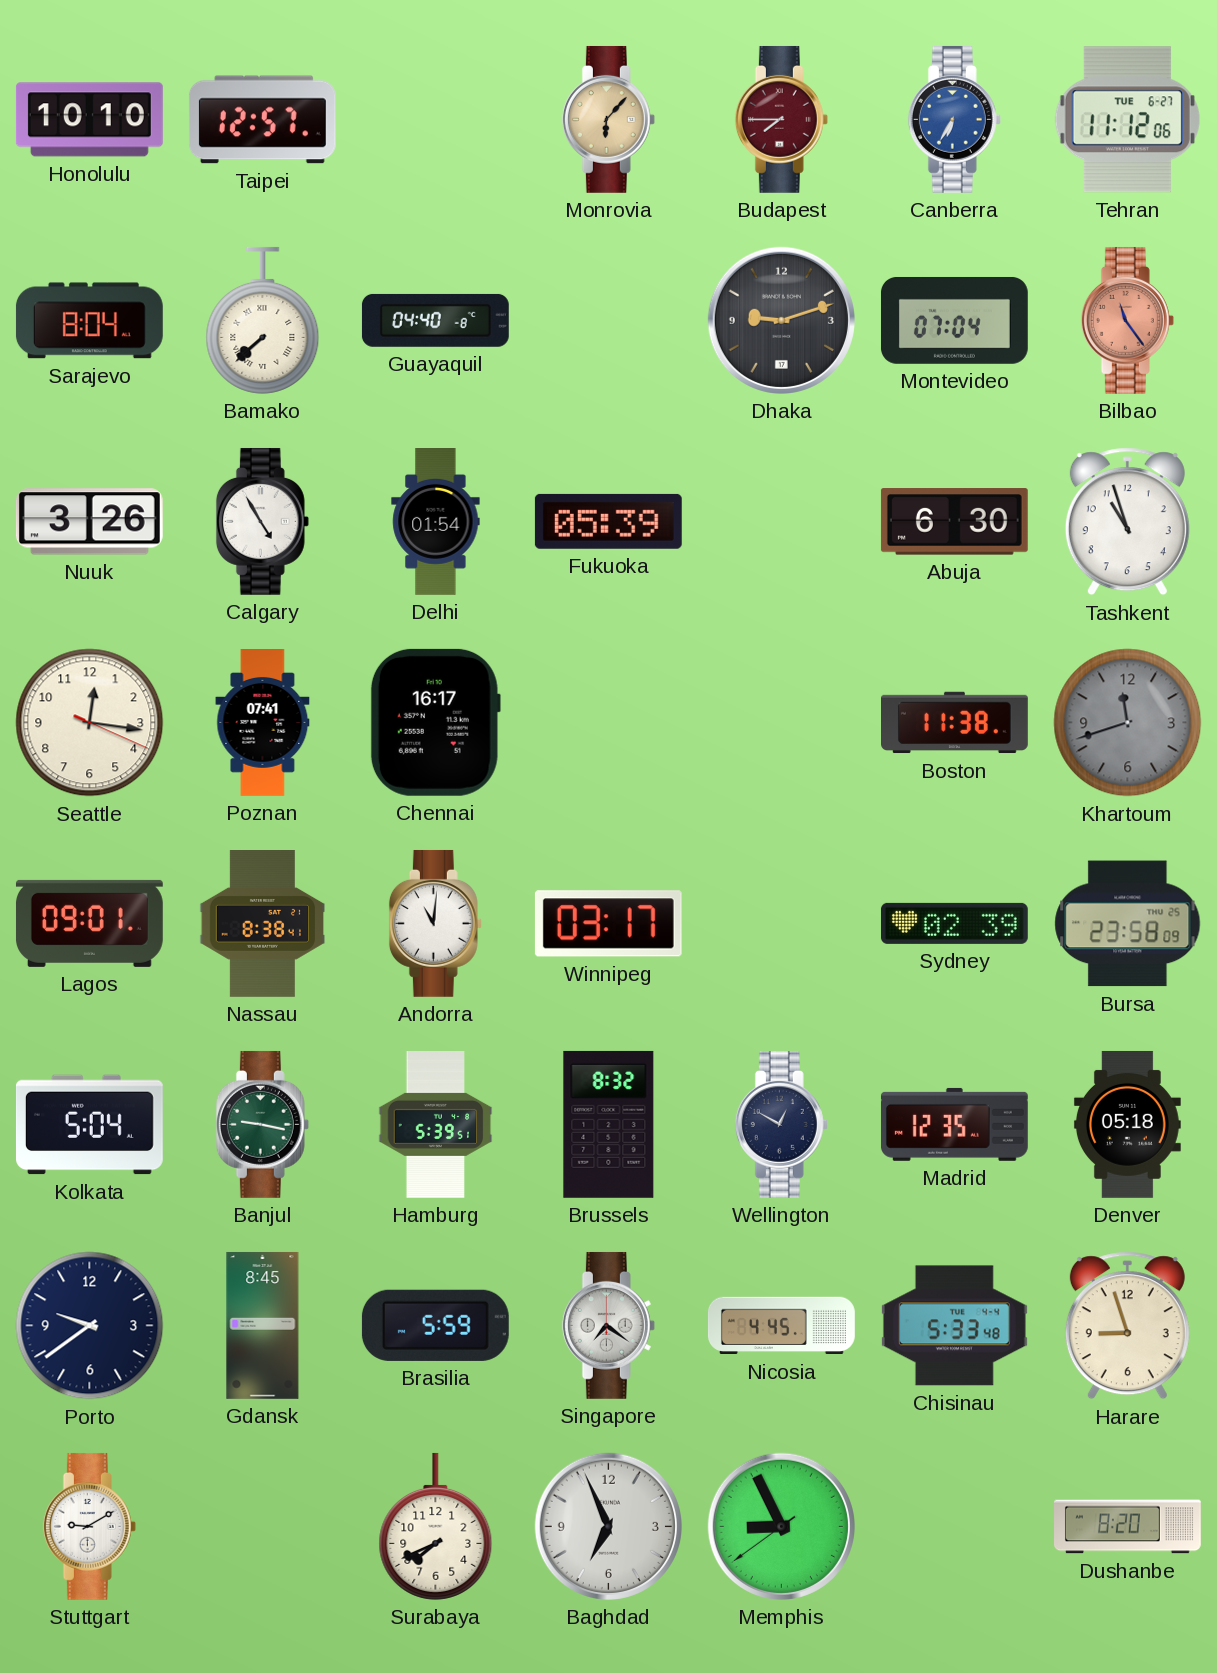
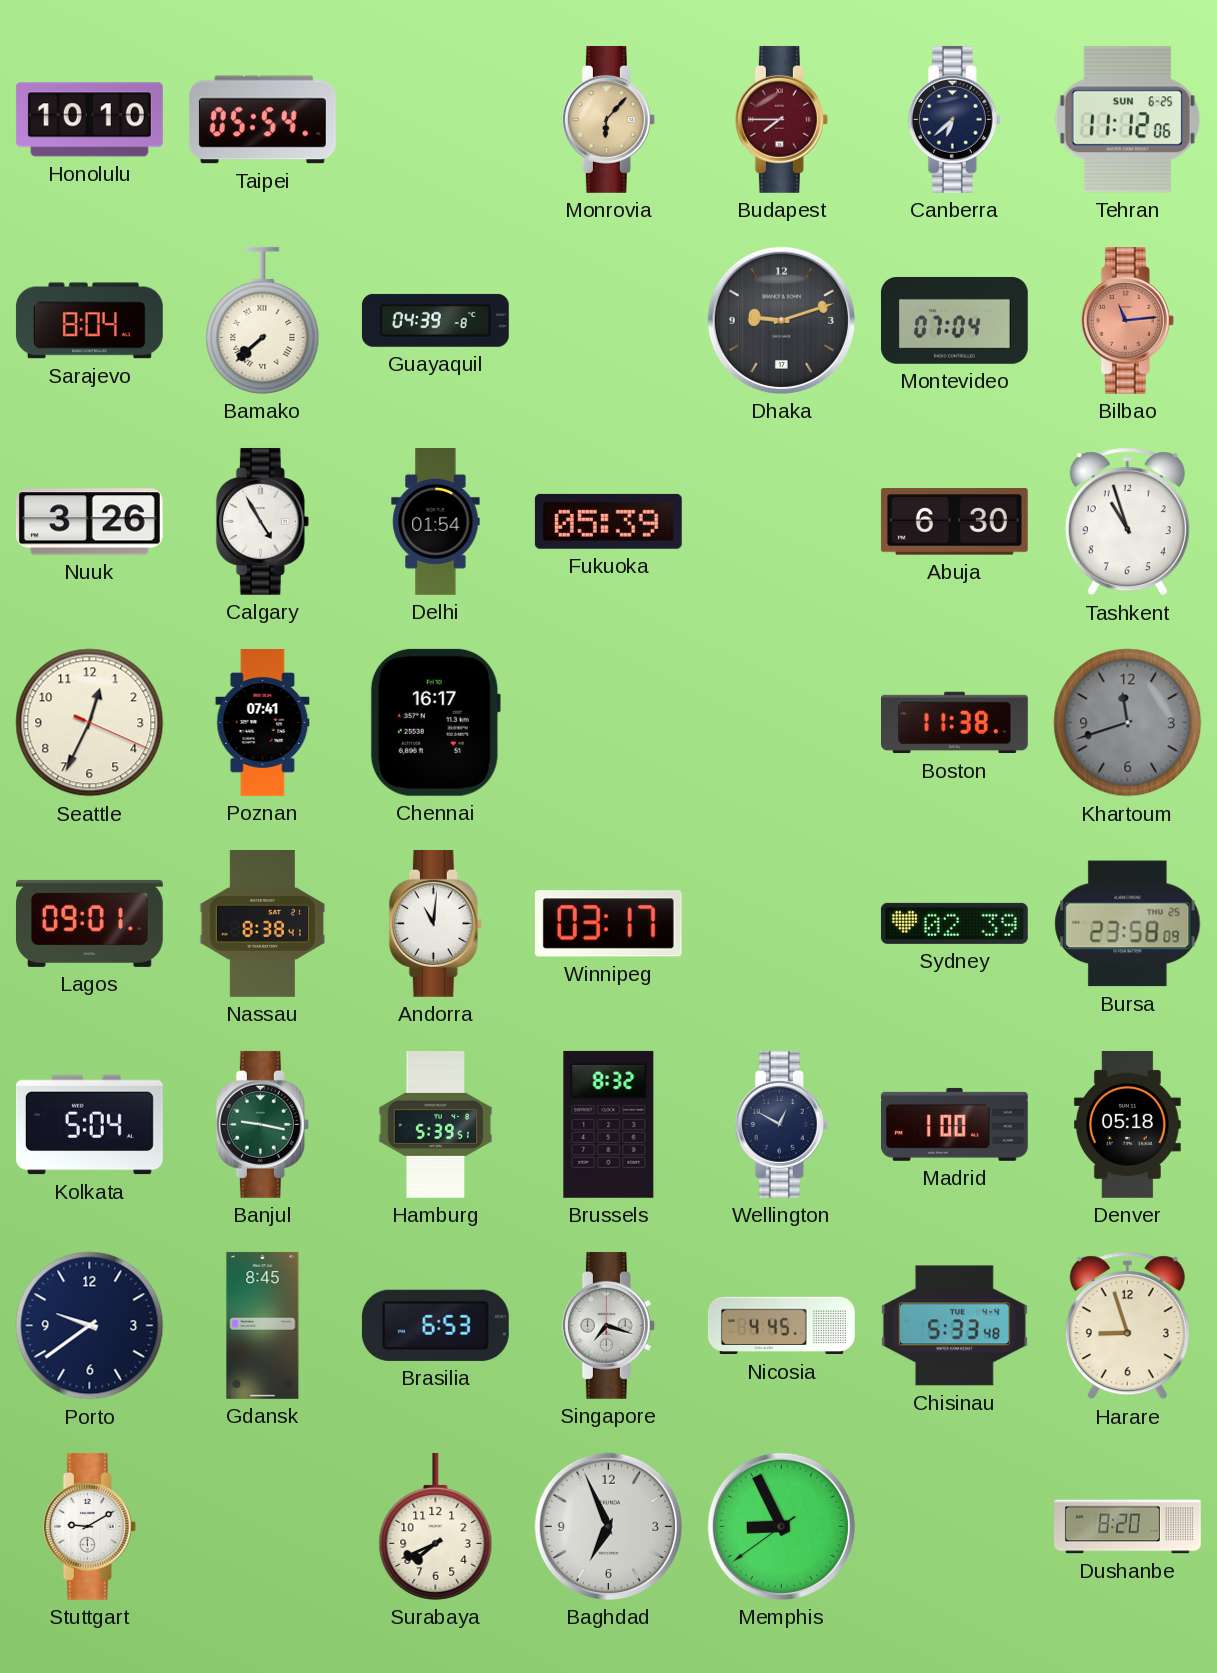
Taipei: 12:57 -> 05:54 (262, 120)
Canberra: 6:35 -> 6:38 (954, 119)
Canberra dial: blue -> navy (954, 119)
Tehran date: TUE 6-27 -> SUN 6-25 (1127, 120)
Guayaquil: 04:40 -> 04:39 (435, 320)
Bilbao: 11:24 -> 11:14 (1127, 320)
Seattle: 12:16 -> 12:34 (90, 723)
Madrid: 12:35 -> 1:00 (954, 1124)
Brasilia: 5:59 -> 6:53 (435, 1325)
Singapore: 7:21 -> 7:18 (608, 1325)
